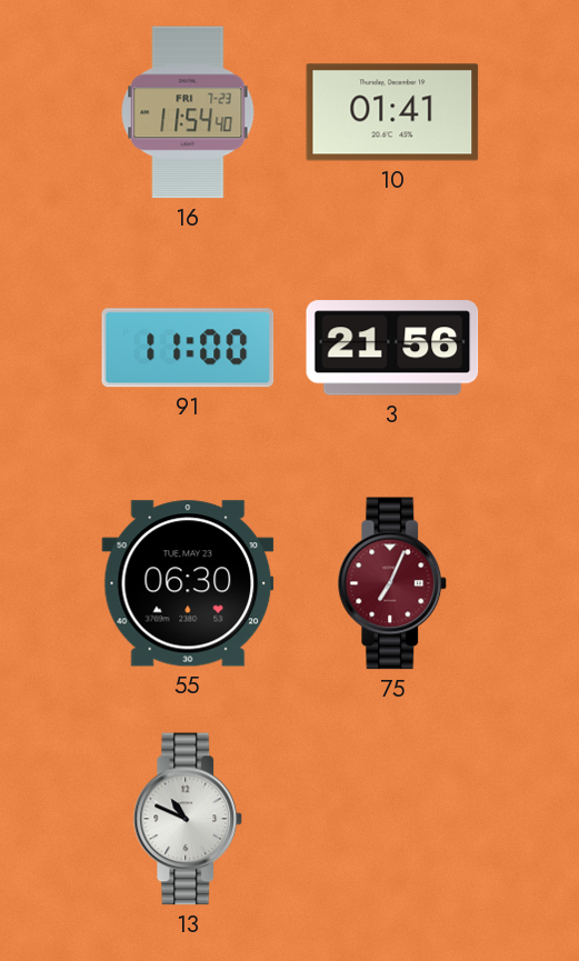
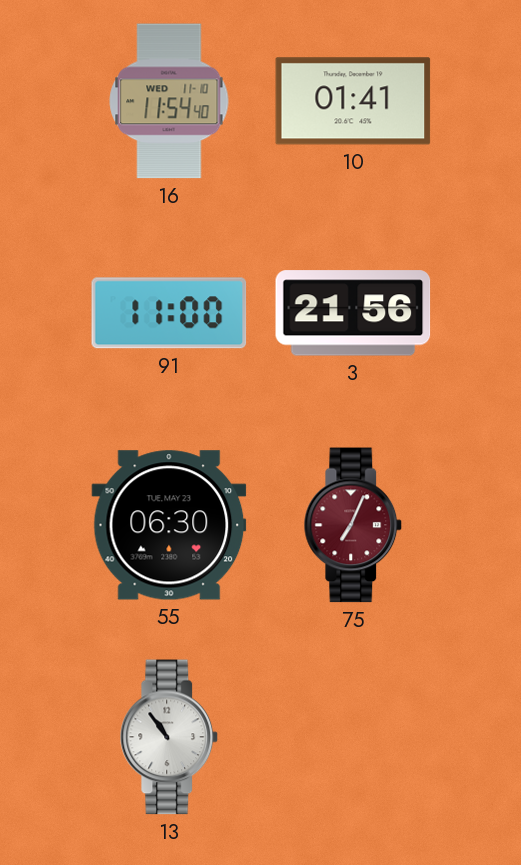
16 date: FRI 7-23 -> WED 11-10 (169, 101)
13: 10:49 -> 10:54 (169, 737)
